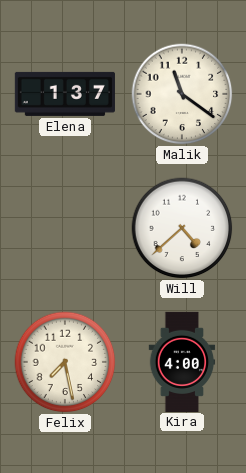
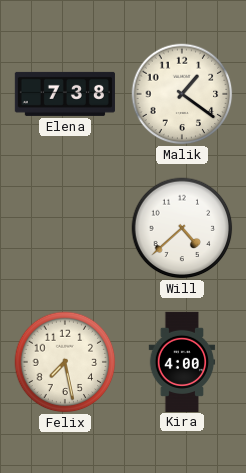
Elena: 1:37 -> 7:38 (65, 94)
Malik: 11:21 -> 1:21 (182, 94)
